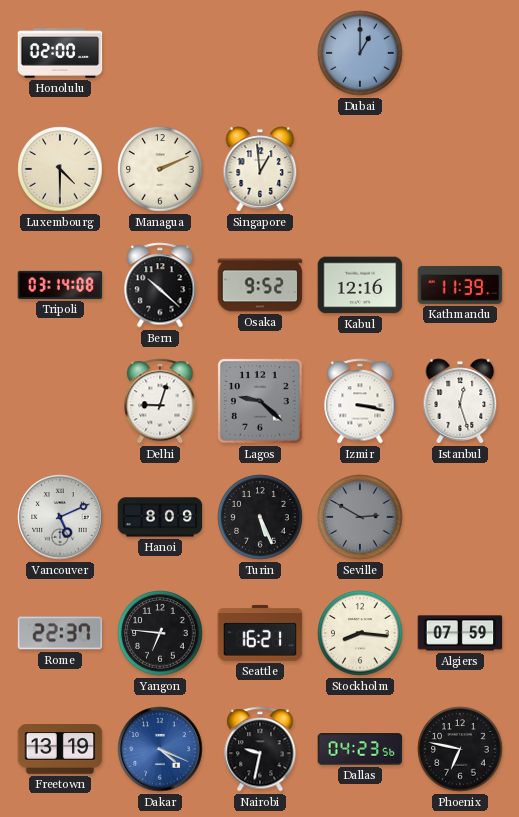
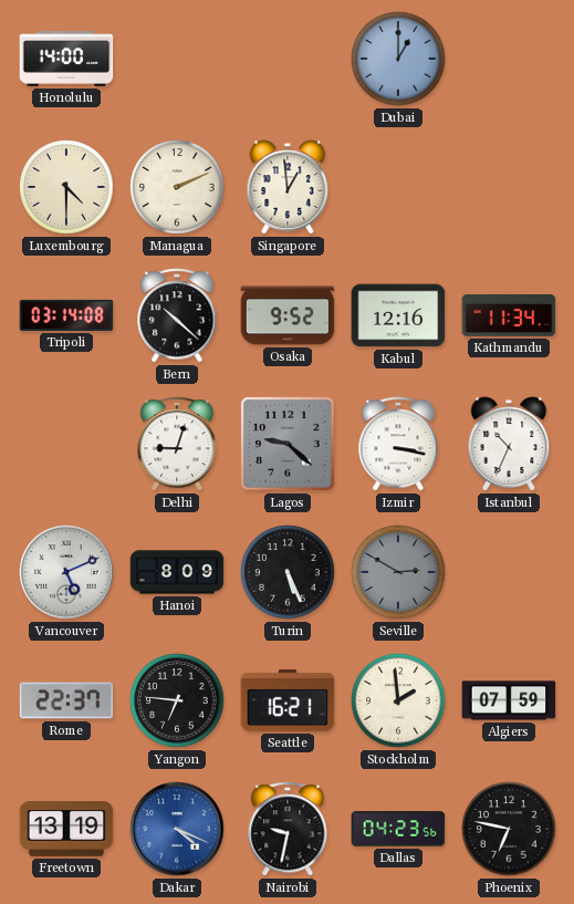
Honolulu: 02:00 -> 14:00 (66, 59)
Kathmandu: 11:39 -> 11:34 (509, 315)
Istanbul: 12:27 -> 10:34 (509, 444)
Stockholm: 8:16 -> 1:59 (398, 700)
